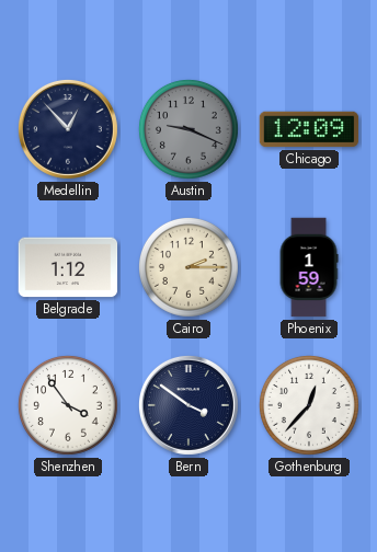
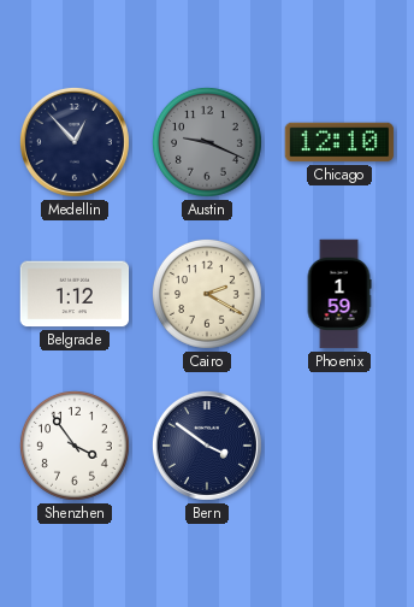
Chicago: 12:09 -> 12:10 (339, 142)
Cairo: 2:15 -> 2:20 (207, 294)
Gothenburg: 12:37 -> none (309, 405)
